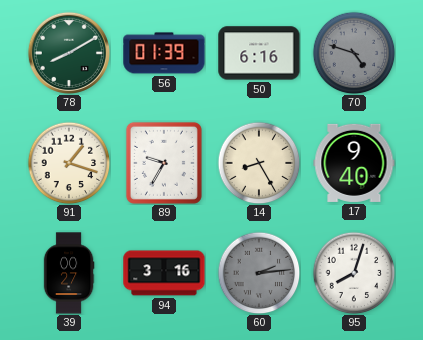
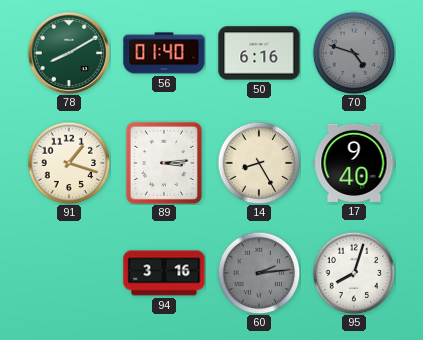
56: 01:39 -> 01:40 (164, 53)
89: 9:35 -> 3:14 (164, 163)
39: 00:27 -> none (69, 273)
